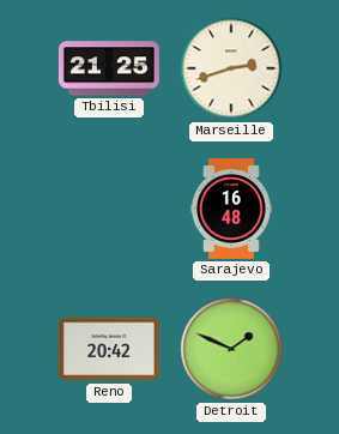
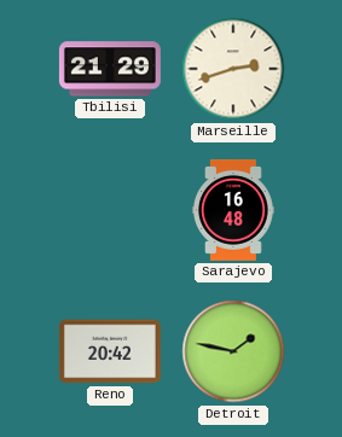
Tbilisi: 21:25 -> 21:29 (110, 69)
Detroit: 1:49 -> 1:47 (233, 351)
